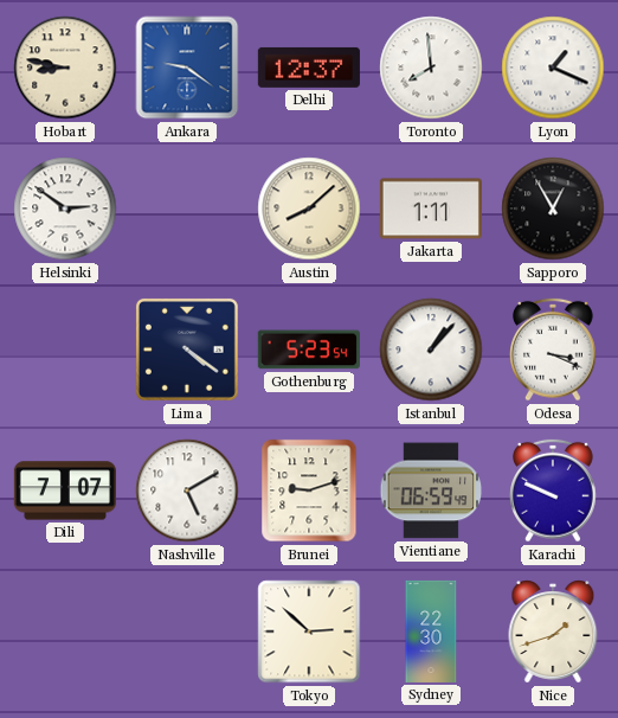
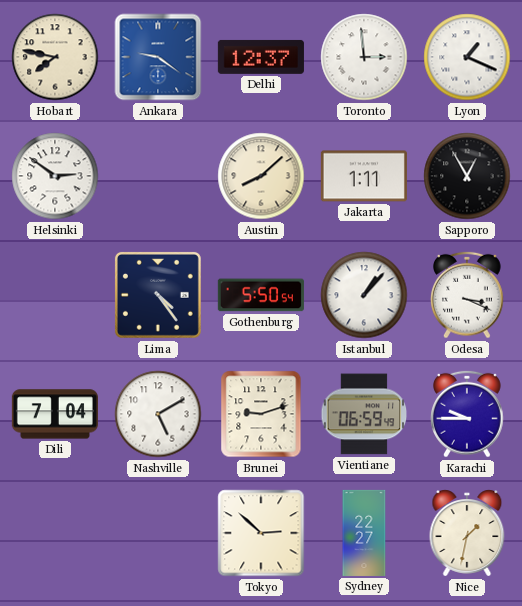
Hobart: 8:47 -> 7:47 (55, 57)
Toronto: 7:59 -> 2:59 (364, 57)
Lima: 4:21 -> 4:24 (158, 295)
Gothenburg: 5:23 -> 5:50 (261, 295)
Dili: 7:07 -> 7:04 (55, 414)
Karachi: 9:49 -> 9:45 (468, 414)
Sydney: 22:30 -> 22:27 (364, 533)
Nice: 1:42 -> 1:32 (467, 533)
